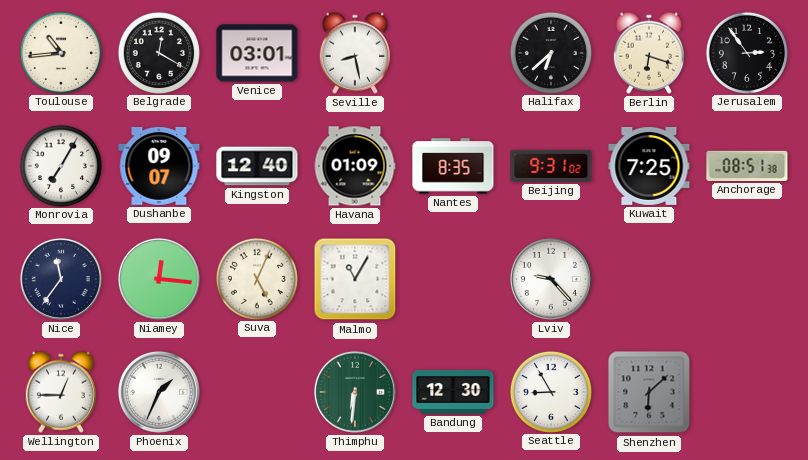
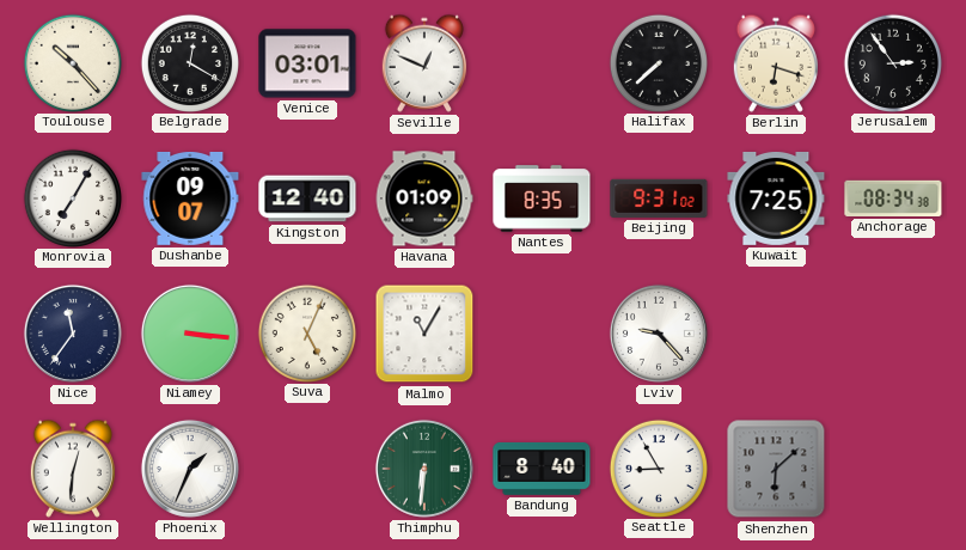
Toulouse: 10:44 -> 10:23 (72, 62)
Seville: 8:28 -> 12:49 (424, 63)
Halifax: 6:38 -> 7:38 (658, 62)
Anchorage: 08:51 -> 08:34 (893, 198)
Niamey: 12:16 -> 3:16 (190, 334)
Wellington: 12:45 -> 12:31 (73, 469)
Bandung: 12:30 -> 8:40 (542, 469)
